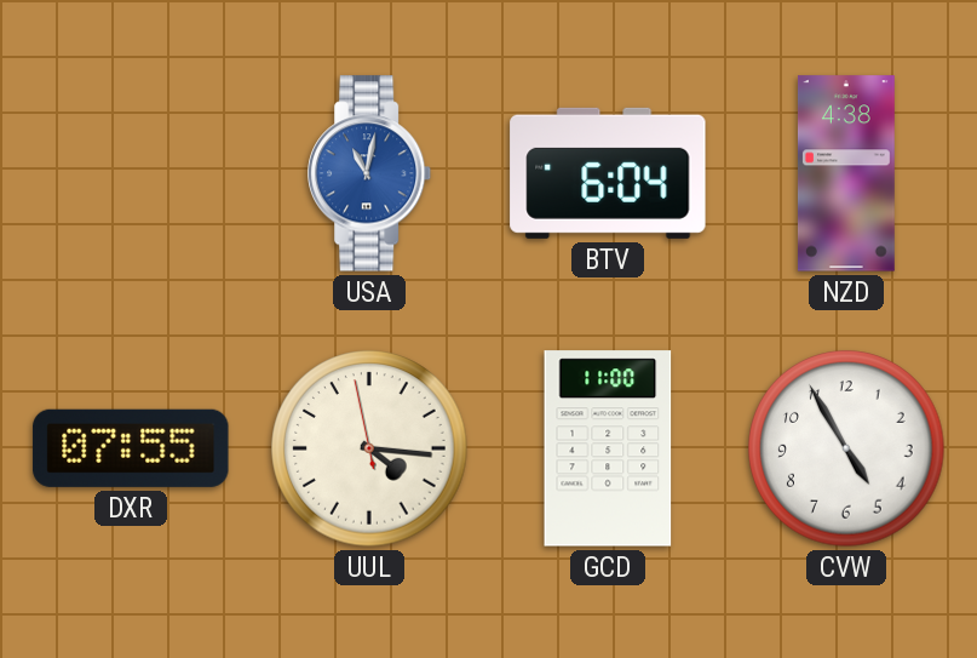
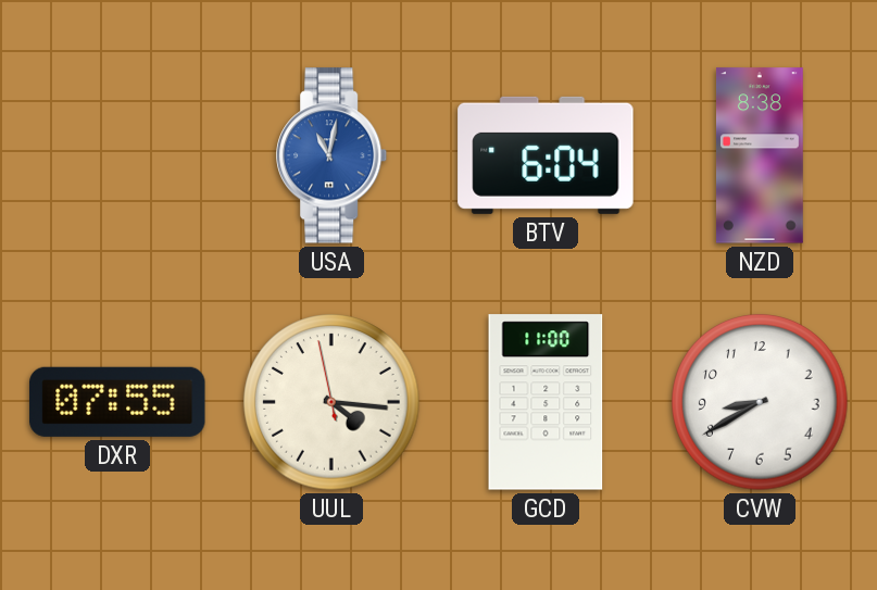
NZD: 4:38 -> 8:38 (760, 155)
CVW: 4:55 -> 8:40 (760, 402)
